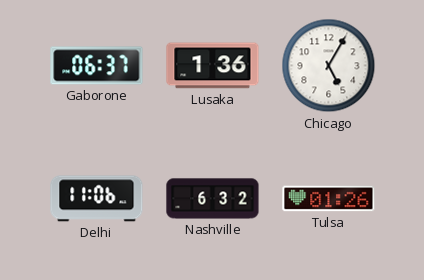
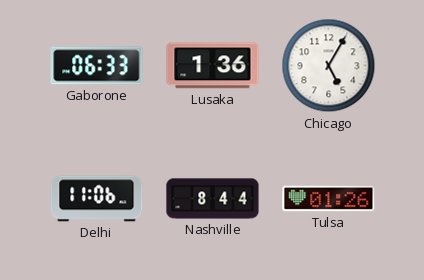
Gaborone: 06:37 -> 06:33 (97, 66)
Nashville: 6:32 -> 8:44 (213, 199)
